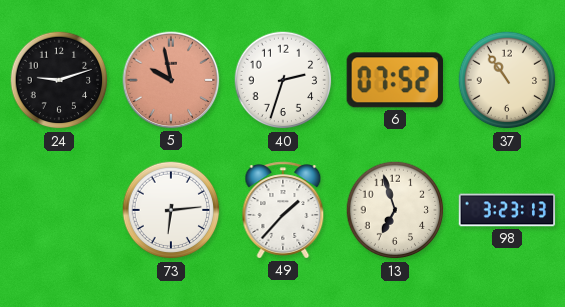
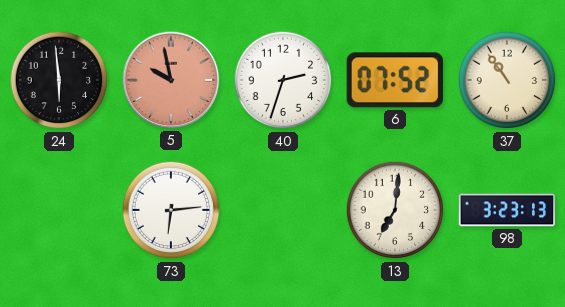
24: 9:12 -> 5:59 (59, 80)
49: 1:37 -> none (283, 210)
13: 6:57 -> 7:01 (395, 210)
